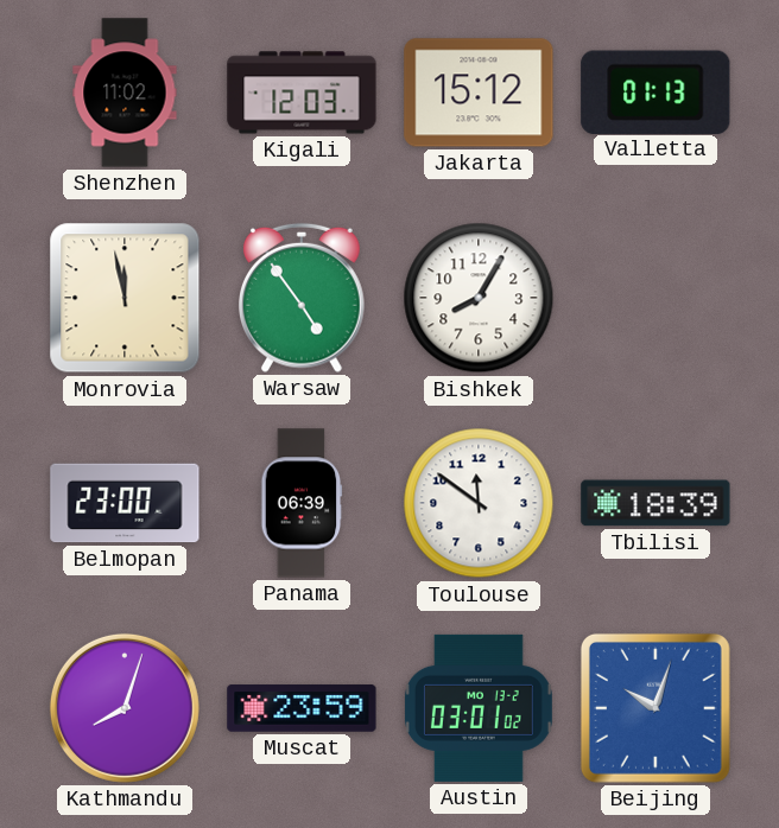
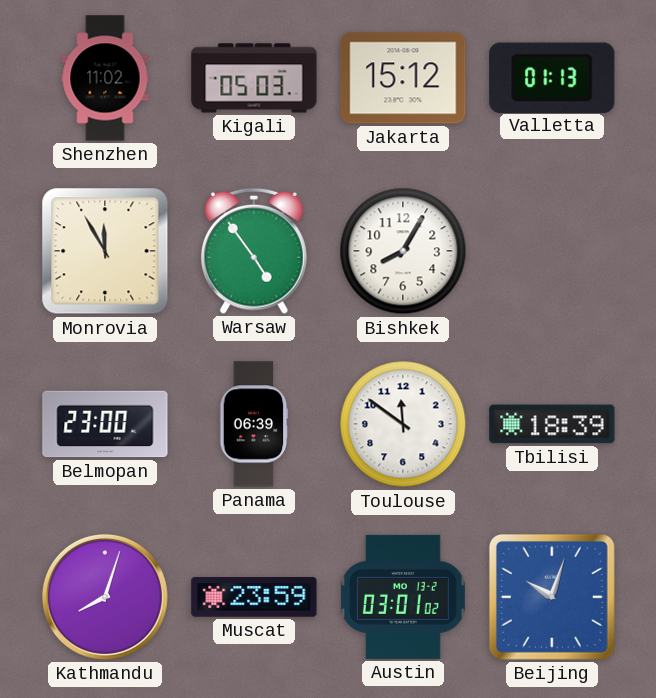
Kigali: 12:03 -> 05:03 (254, 78)
Monrovia: 11:58 -> 11:55 (105, 251)
